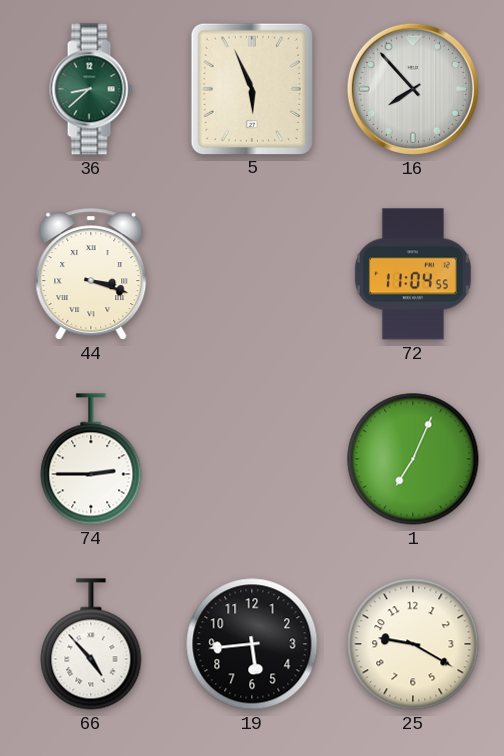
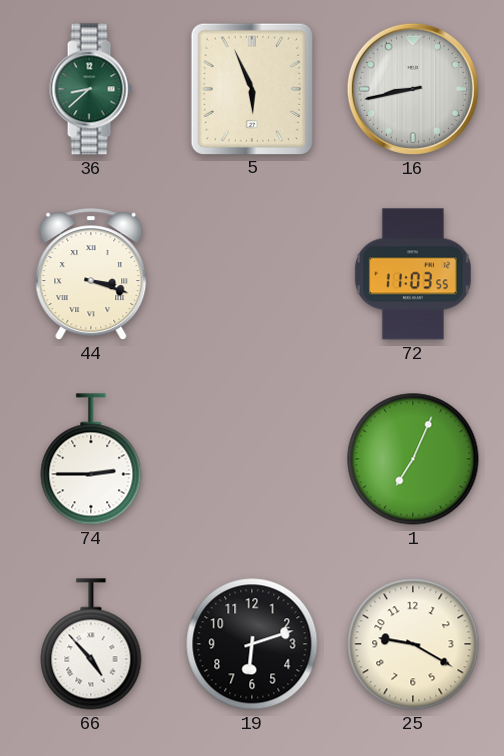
16: 7:53 -> 8:43 (413, 89)
72: 11:04 -> 11:03 (413, 274)
19: 5:44 -> 6:12 (252, 644)
